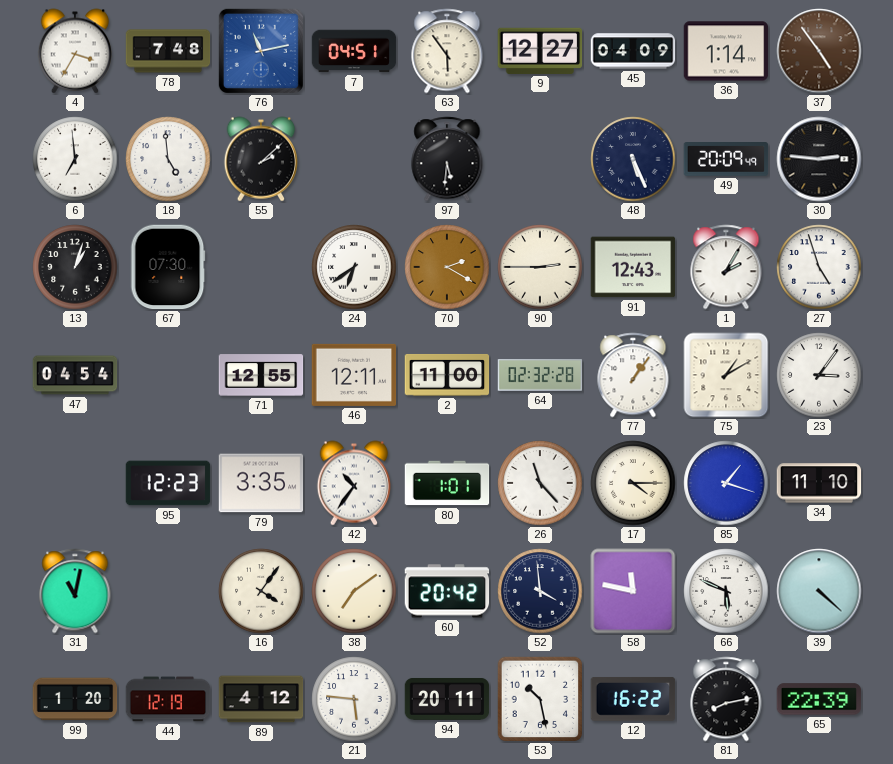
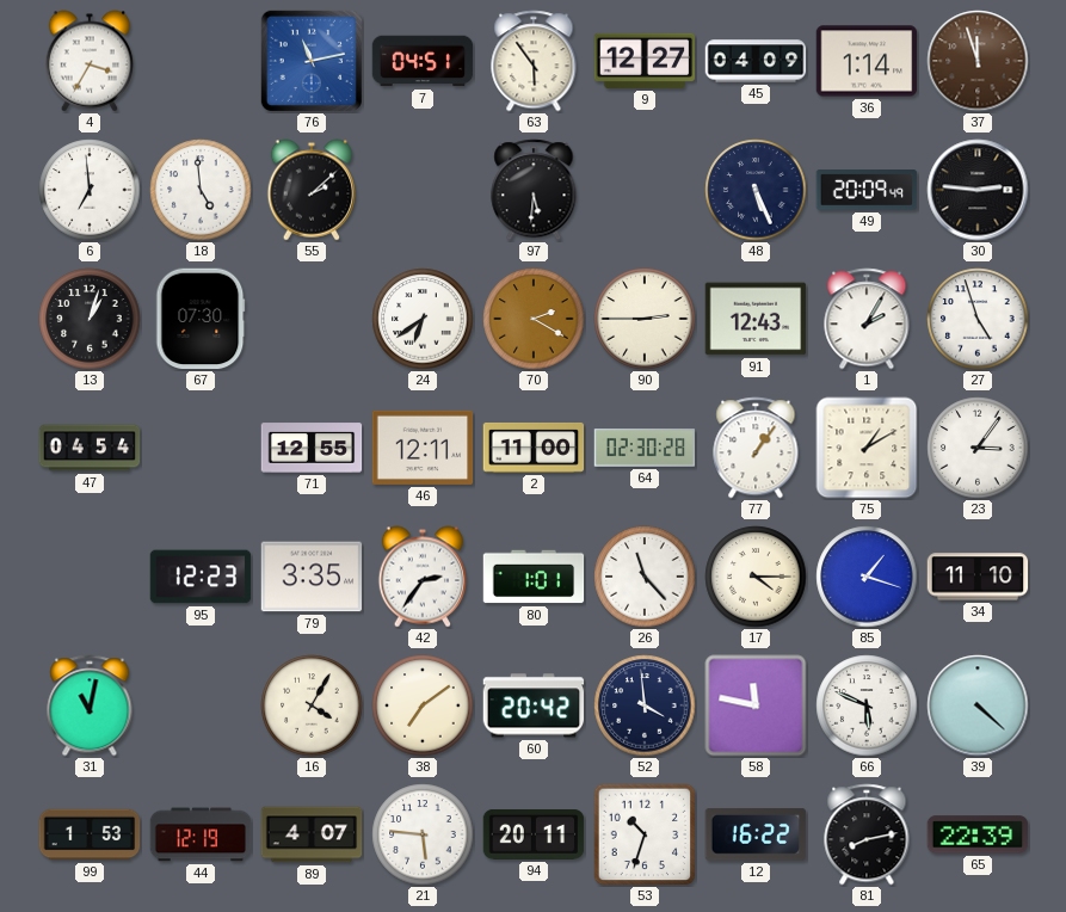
78: 7:48 -> none (168, 51)
37: 4:54 -> 11:57 (978, 61)
64: 02:32 -> 02:30 (645, 448)
42: 10:36 -> 2:36 (423, 577)
16: 4:06 -> 4:05 (312, 705)
99: 1:20 -> 1:53 (90, 834)
89: 4:12 -> 4:07 (312, 834)
53: 10:28 -> 10:33 (645, 834)
